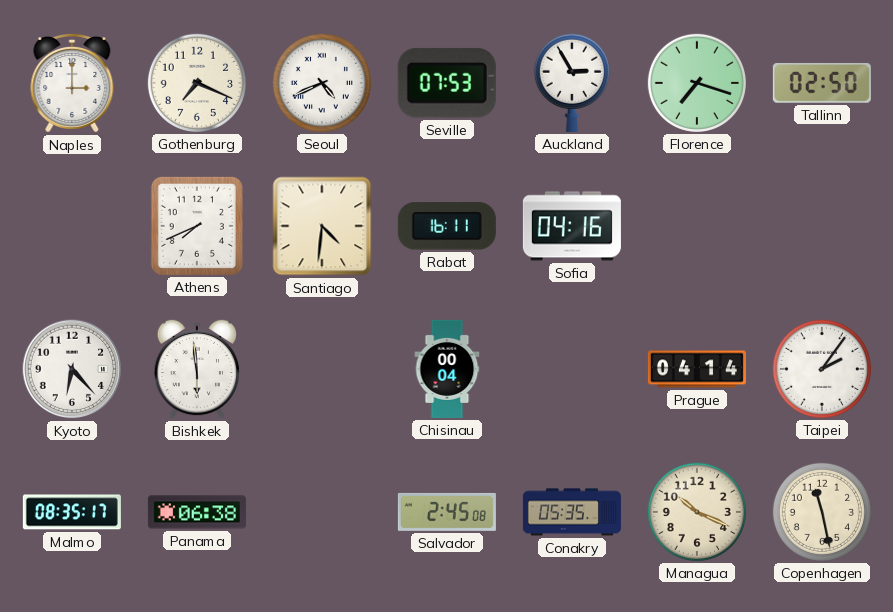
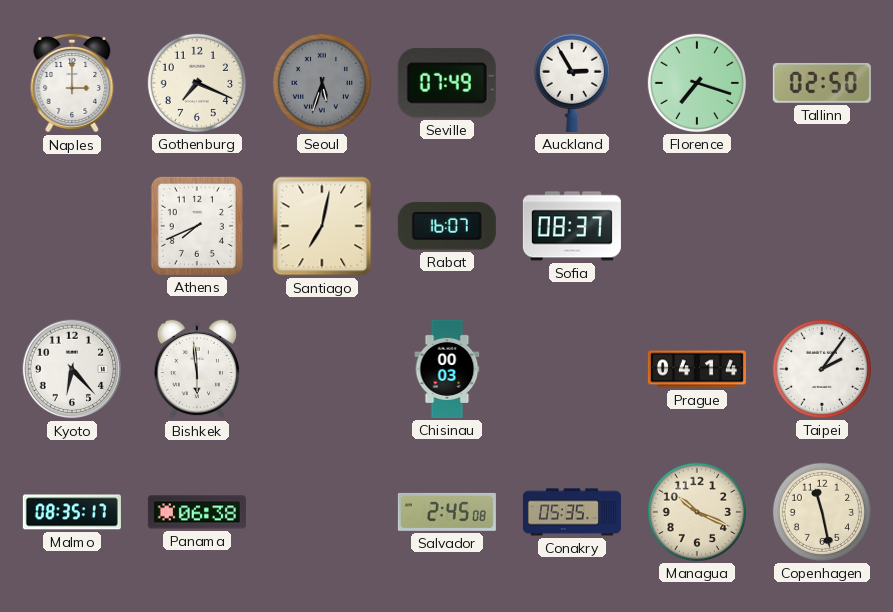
Seoul: 4:41 -> 5:33 (322, 83)
Seoul dial: white -> grey (322, 83)
Seville: 07:53 -> 07:49 (447, 83)
Santiago: 4:31 -> 7:02 (322, 226)
Rabat: 16:11 -> 16:07 (447, 226)
Sofia: 04:16 -> 08:37 (572, 226)
Chisinau: 00:04 -> 00:03 (447, 369)
